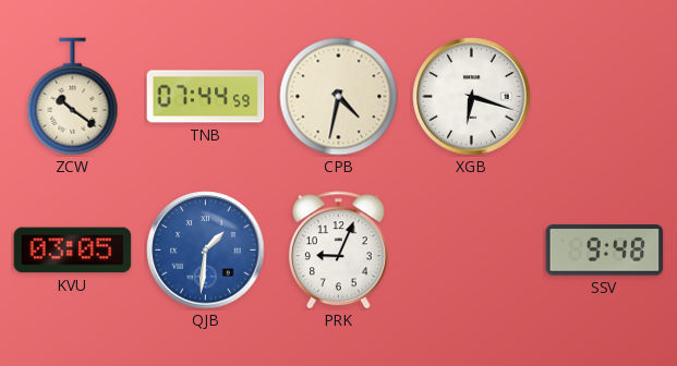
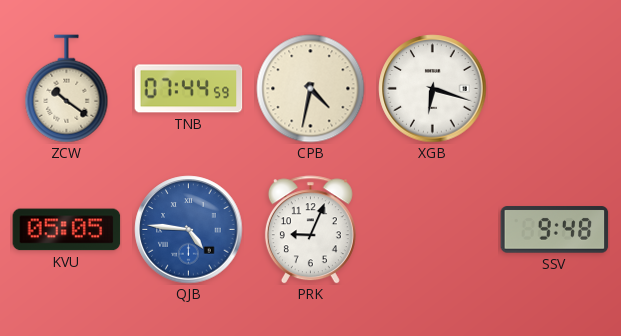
KVU: 03:05 -> 05:05 (67, 230)
QJB: 1:31 -> 4:46 (189, 230)
